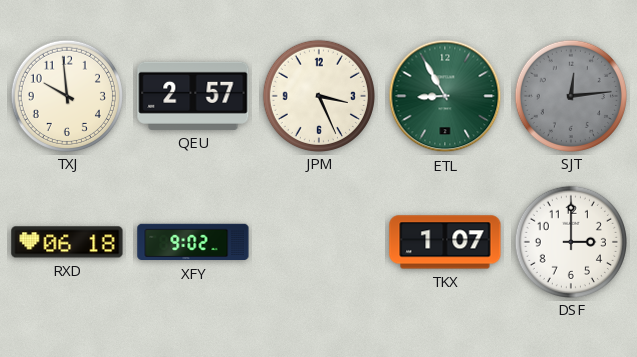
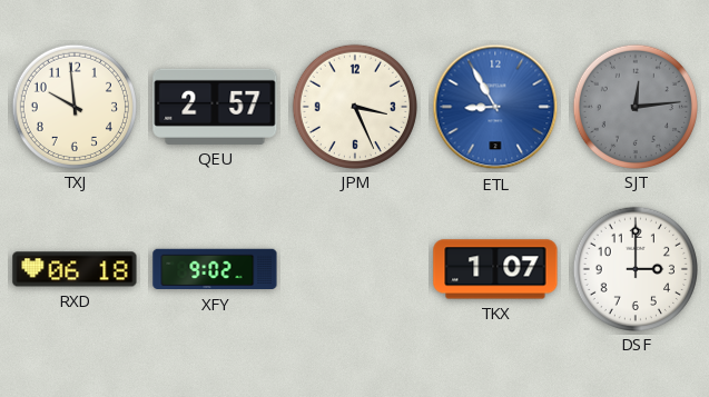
ETL dial: green -> blue (495, 107)
